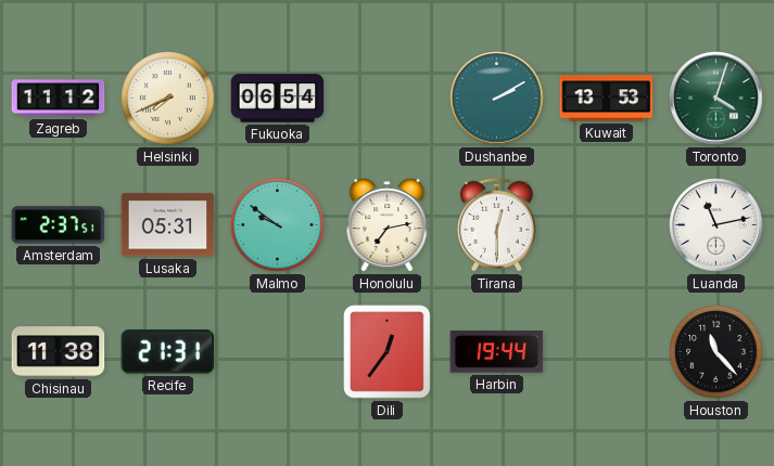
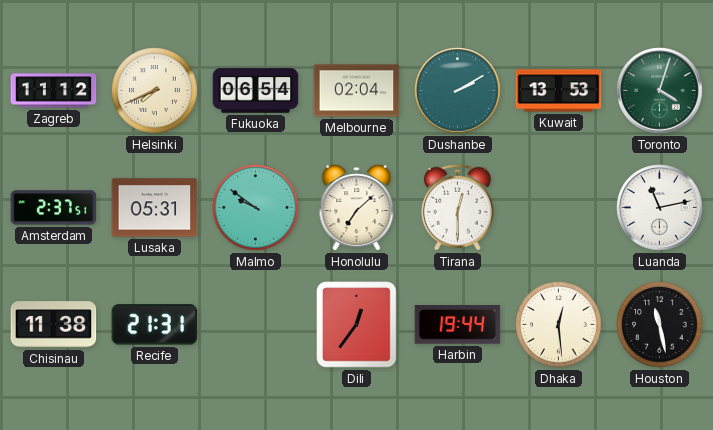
Melbourne: none -> 02:04 (357, 91)
Honolulu: 7:13 -> 7:08 (357, 208)
Dhaka: none -> 12:29 (559, 325)
Houston: 11:23 -> 11:28 (660, 325)
